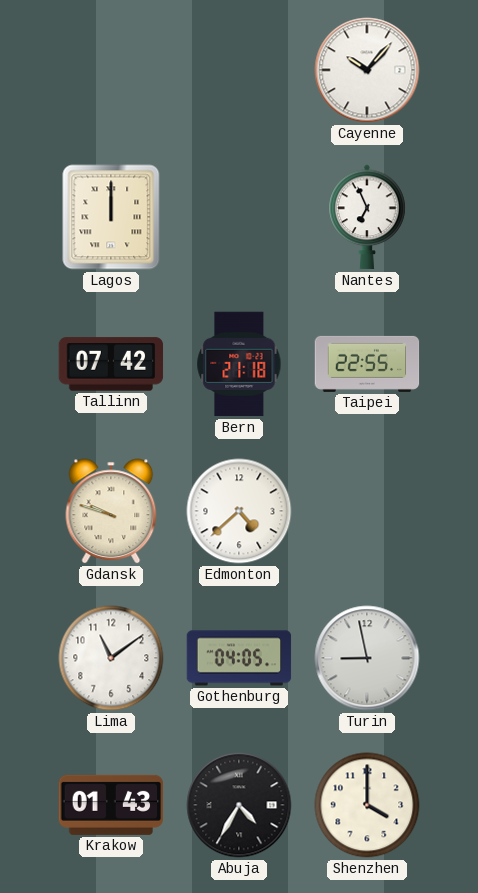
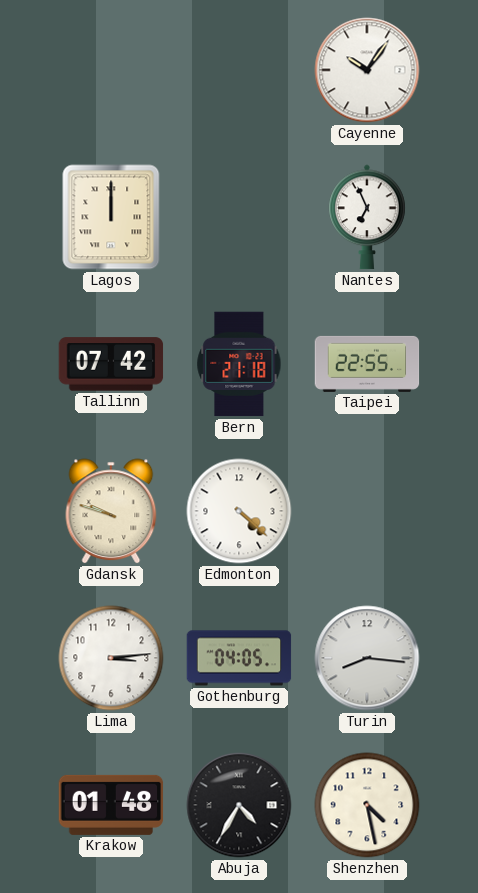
Cayenne: 10:07 -> 10:06 (367, 70)
Edmonton: 4:38 -> 4:22 (239, 511)
Lima: 11:09 -> 3:14 (111, 658)
Turin: 8:58 -> 8:16 (367, 658)
Krakow: 01:43 -> 01:48 (111, 805)
Shenzhen: 4:00 -> 4:28 (367, 805)
